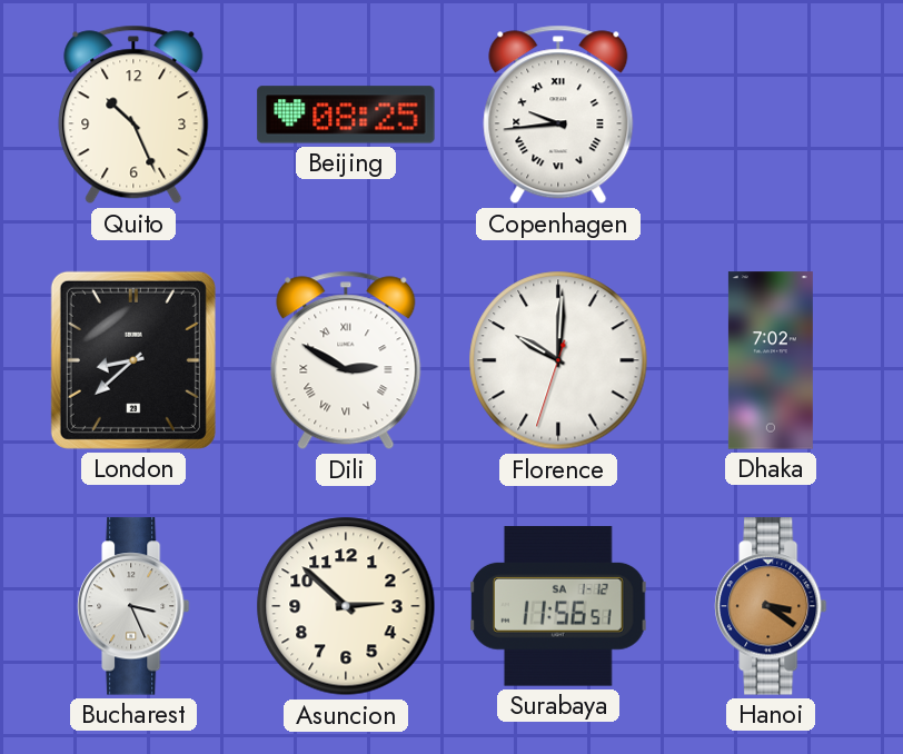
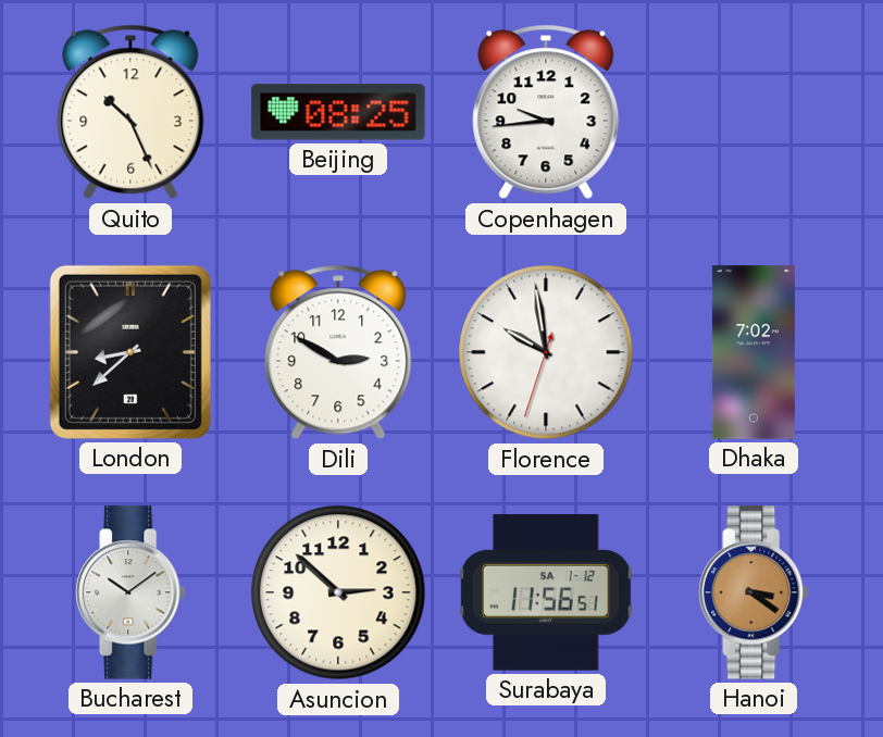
Copenhagen numerals: Roman -> Arabic (546, 112)
Dili numerals: Roman -> Arabic (338, 352)
Florence: 10:00 -> 9:58 (546, 352)
Bucharest: 3:26 -> 10:09 (130, 592)
